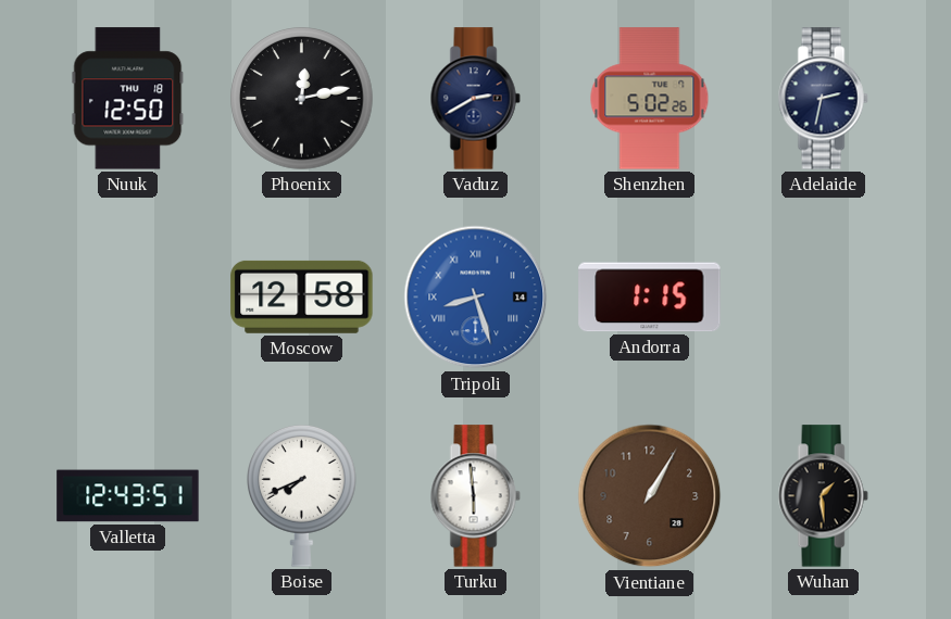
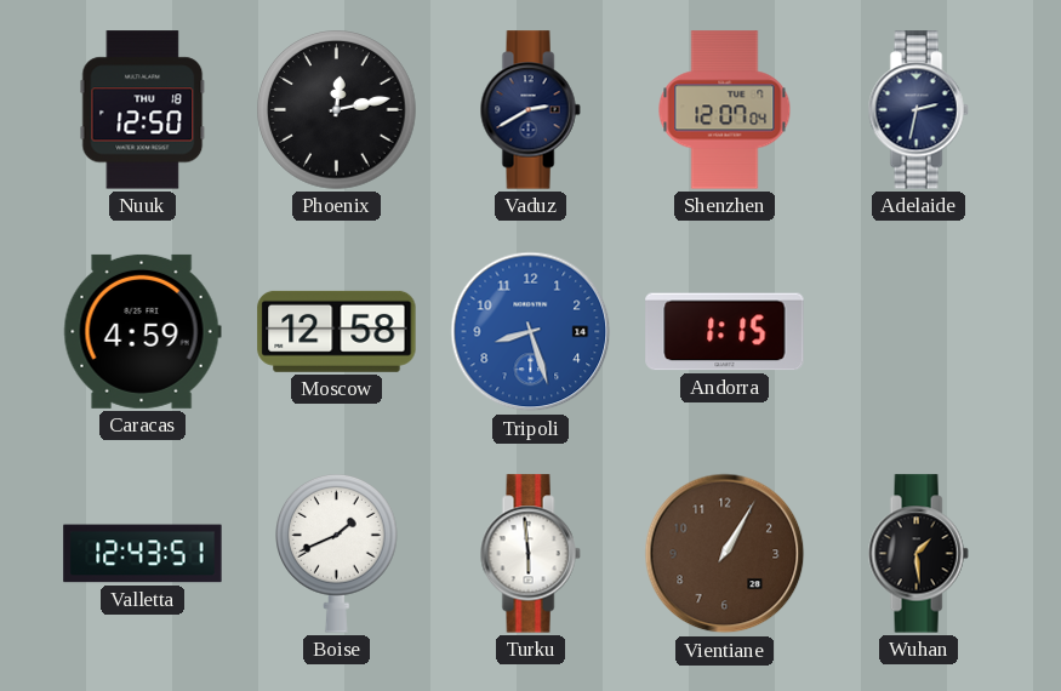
Shenzhen: 5:02 -> 12:07 (725, 110)
Caracas: none -> 4:59 (142, 331)
Tripoli numerals: Roman -> Arabic (531, 332)
Boise: 7:41 -> 1:41 (337, 554)
